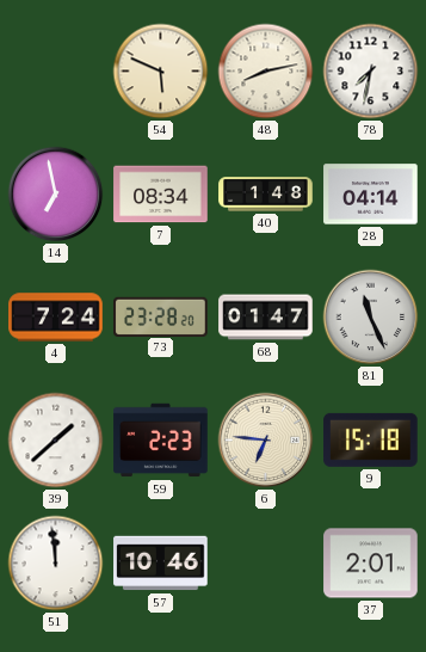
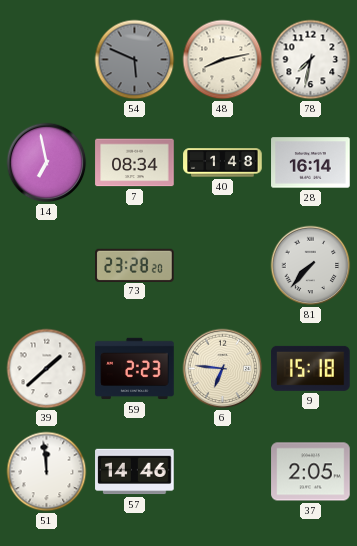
54 dial: cream -> grey (135, 60)
28: 04:14 -> 16:14 (311, 163)
4: 7:24 -> none (56, 318)
68: 01:47 -> none (266, 318)
81: 11:26 -> 7:37 (311, 266)
57: 10:46 -> 14:46 (135, 472)
37: 2:01 -> 2:05 (311, 472)
